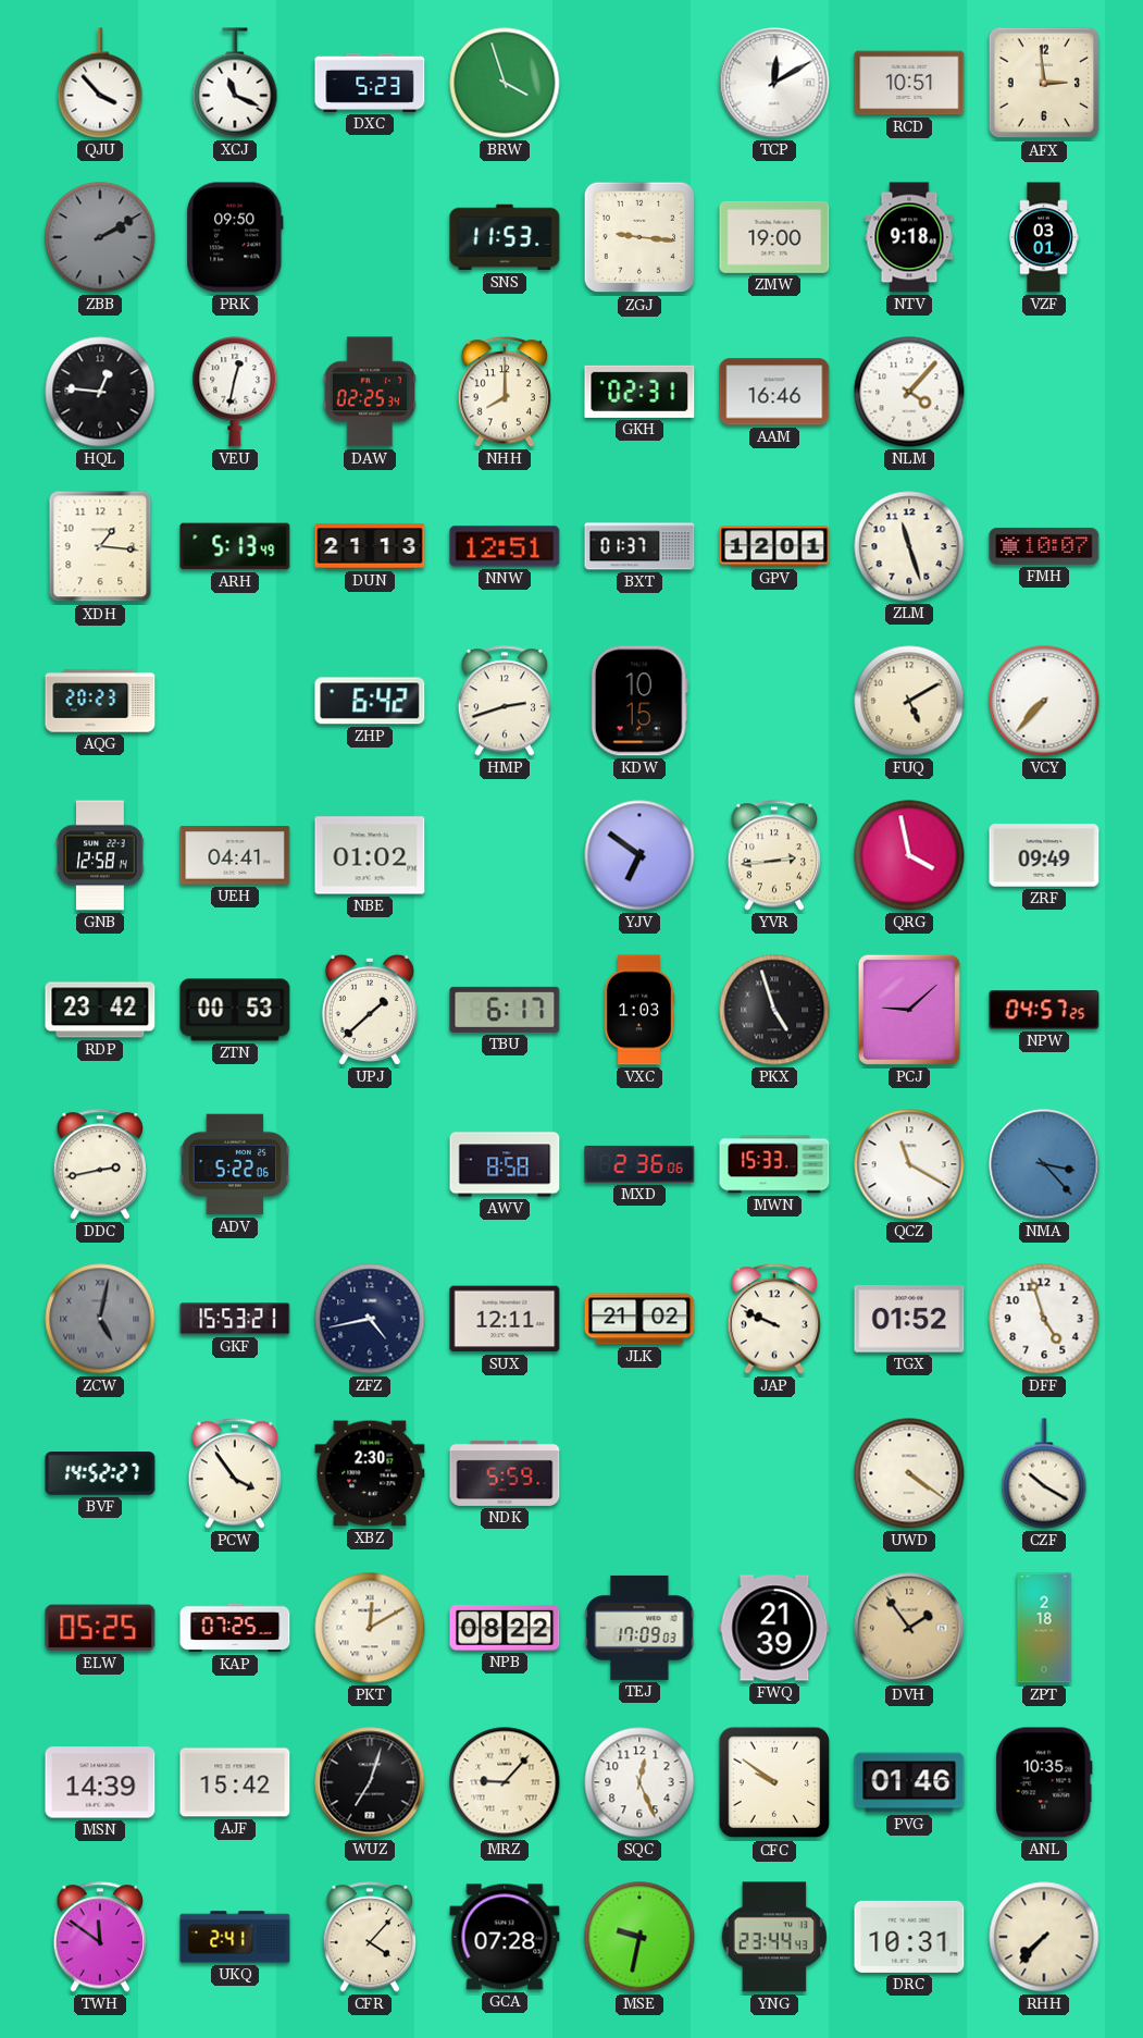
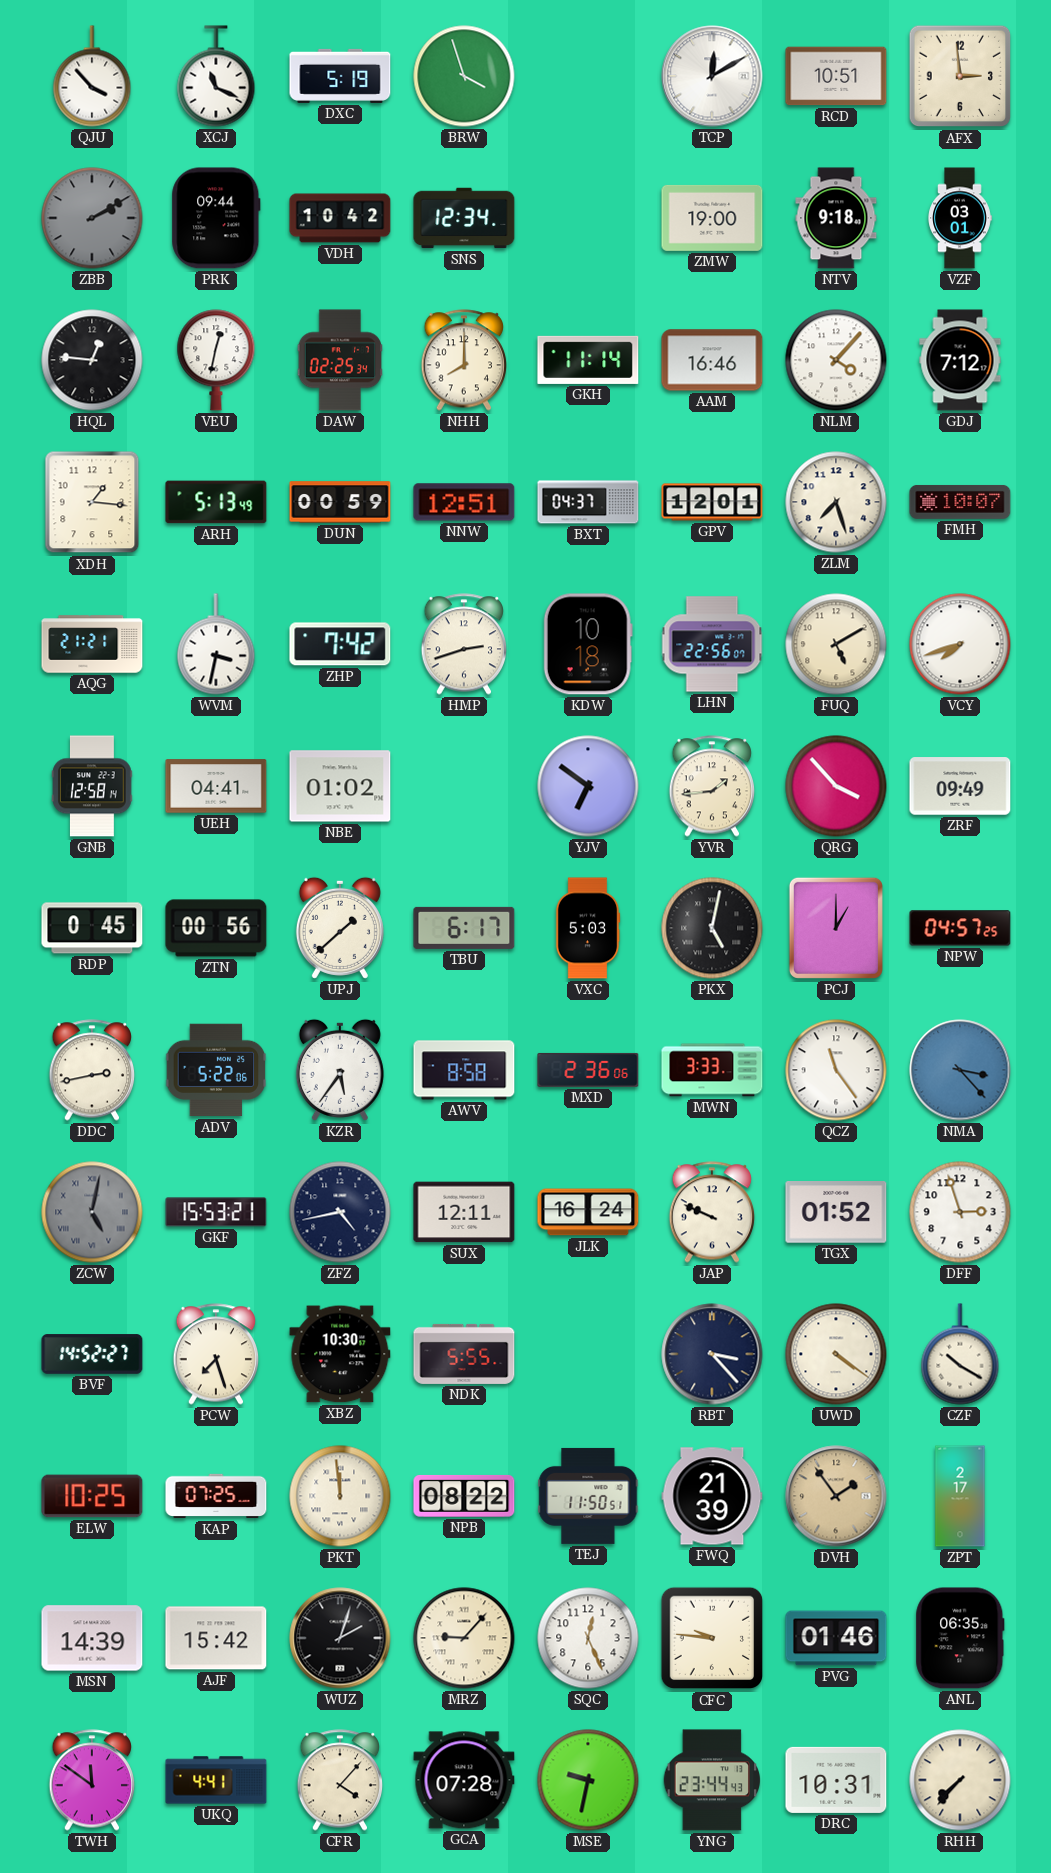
DXC: 5:23 -> 5:19 (340, 76)
PRK: 09:50 -> 09:44 (216, 218)
VDH: none -> 10:42 (340, 218)
SNS: 11:53 -> 12:34 (464, 218)
ZGJ: 9:16 -> none (639, 237)
GKH: 02:31 -> 11:14 (588, 360)
GDJ: none -> 7:12 (960, 360)
DUN: 21:13 -> 00:59 (340, 502)
BXT: 01:37 -> 04:37 (588, 502)
ZLM: 11:27 -> 7:27 (836, 502)
AQG: 20:23 -> 21:21 (92, 644)
WVM: none -> 3:32 (216, 644)
ZHP: 6:42 -> 7:42 (340, 644)
KDW: 10:15 -> 10:18 (588, 644)
LHN: none -> 22:56 (712, 644)
VCY: 7:37 -> 7:42 (960, 644)
YVR: 2:44 -> 1:44 (712, 786)
QRG: 3:58 -> 3:53 (836, 786)
RDP: 23:42 -> 0:45 (92, 928)
ZTN: 00:53 -> 00:56 (216, 928)
VXC: 1:03 -> 5:03 (588, 928)
PKX: 4:57 -> 5:02 (712, 928)
PCJ: 9:08 -> 1:00 (836, 928)
KZR: none -> 5:36 (340, 1070)
MWN: 15:33 -> 3:33 (712, 1070)
QCZ: 11:20 -> 11:24 (836, 1070)
JLK: 21:02 -> 16:24 (588, 1212)
DFF: 4:57 -> 2:57 (960, 1212)
PCW: 3:54 -> 7:27 (216, 1354)
XBZ: 2:30 -> 10:30 (340, 1354)
NDK: 5:59 -> 5:55 (464, 1354)
RBT: none -> 3:23 (712, 1354)
ELW: 05:25 -> 10:25 (92, 1496)
PKT: 12:10 -> 11:59 (340, 1496)
TEJ: 17:09 -> 11:50 (588, 1496)
ZPT: 2:18 -> 2:17 (960, 1496)
WUZ: 7:03 -> 2:03 (340, 1638)
CFC: 9:51 -> 9:46 (712, 1638)
ANL: 10:35 -> 06:35 (960, 1638)
UKQ: 2:41 -> 4:41 (216, 1780)
